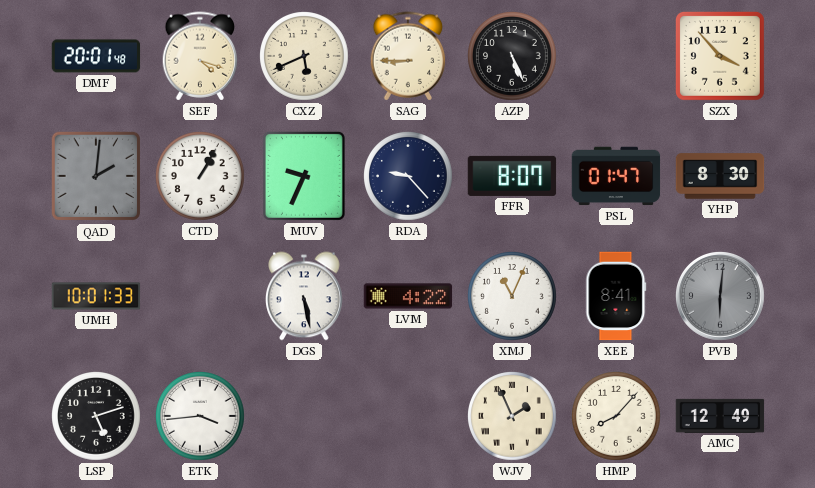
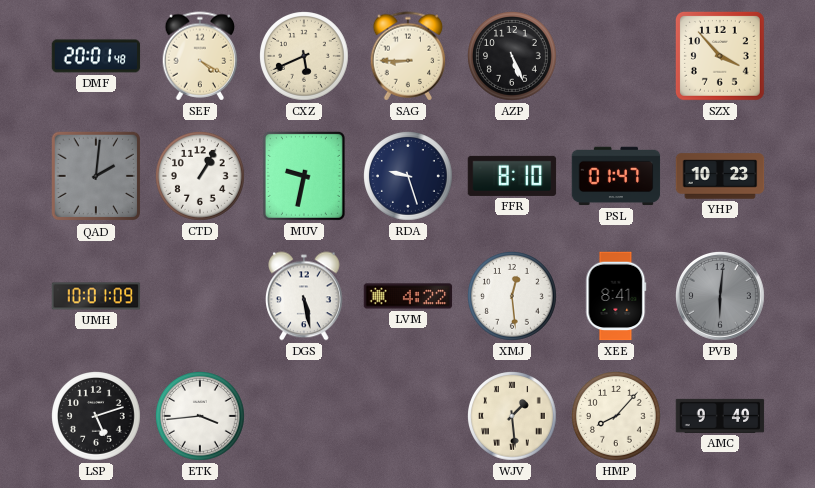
SEF: 4:18 -> 4:20 (200, 56)
MUV: 9:34 -> 9:32 (304, 176)
RDA: 9:23 -> 9:27 (409, 177)
FFR: 8:07 -> 8:10 (512, 176)
YHP: 8:30 -> 10:23 (720, 176)
UMH: 10:01:33 -> 10:01:09 (96, 296)
XMJ: 11:04 -> 12:29 (513, 297)
WJV: 1:56 -> 1:29 (513, 417)
AMC: 12:49 -> 9:49 (720, 416)
